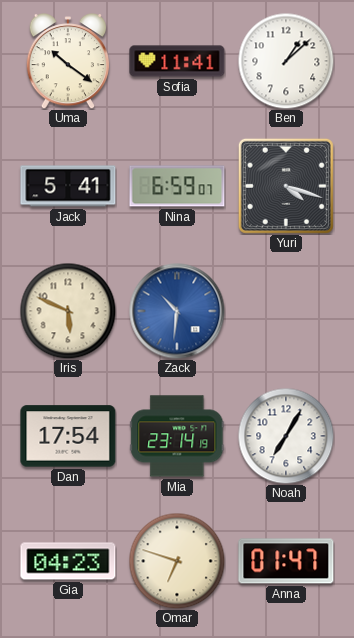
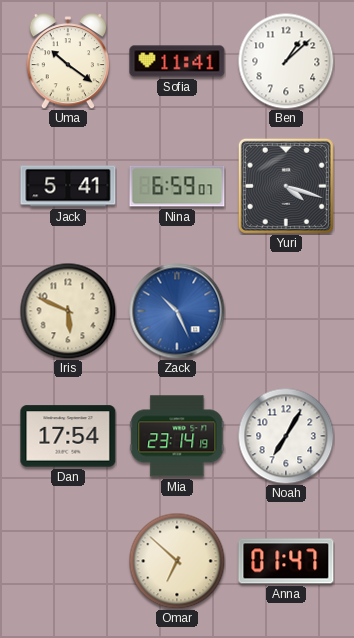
Zack: 10:31 -> 10:26 (177, 311)
Gia: 04:23 -> none (68, 561)
Omar: 6:48 -> 6:52 (177, 561)
